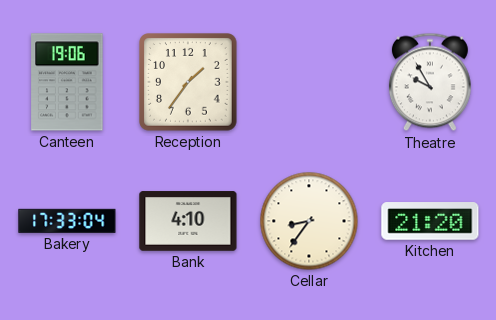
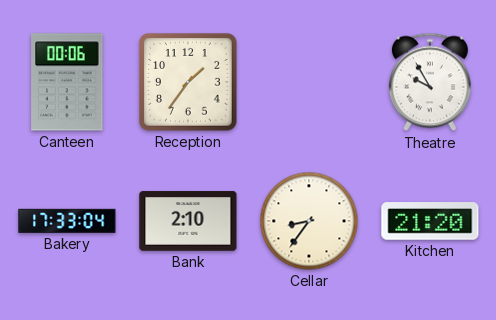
Canteen: 19:06 -> 00:06 (67, 82)
Bank: 4:10 -> 2:10 (188, 221)
